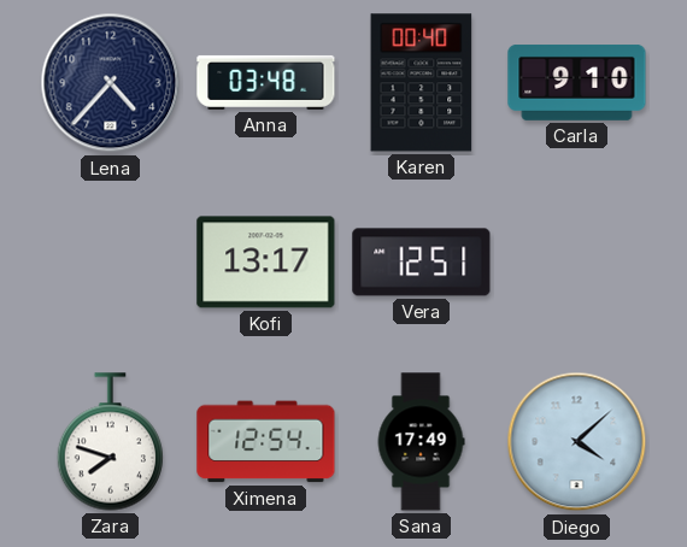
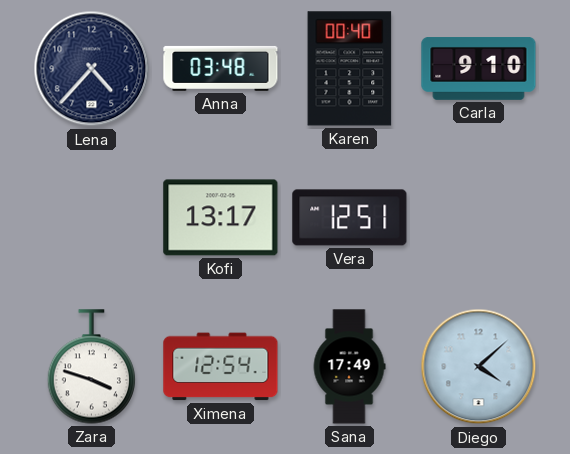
Zara: 7:48 -> 3:48 (91, 367)
